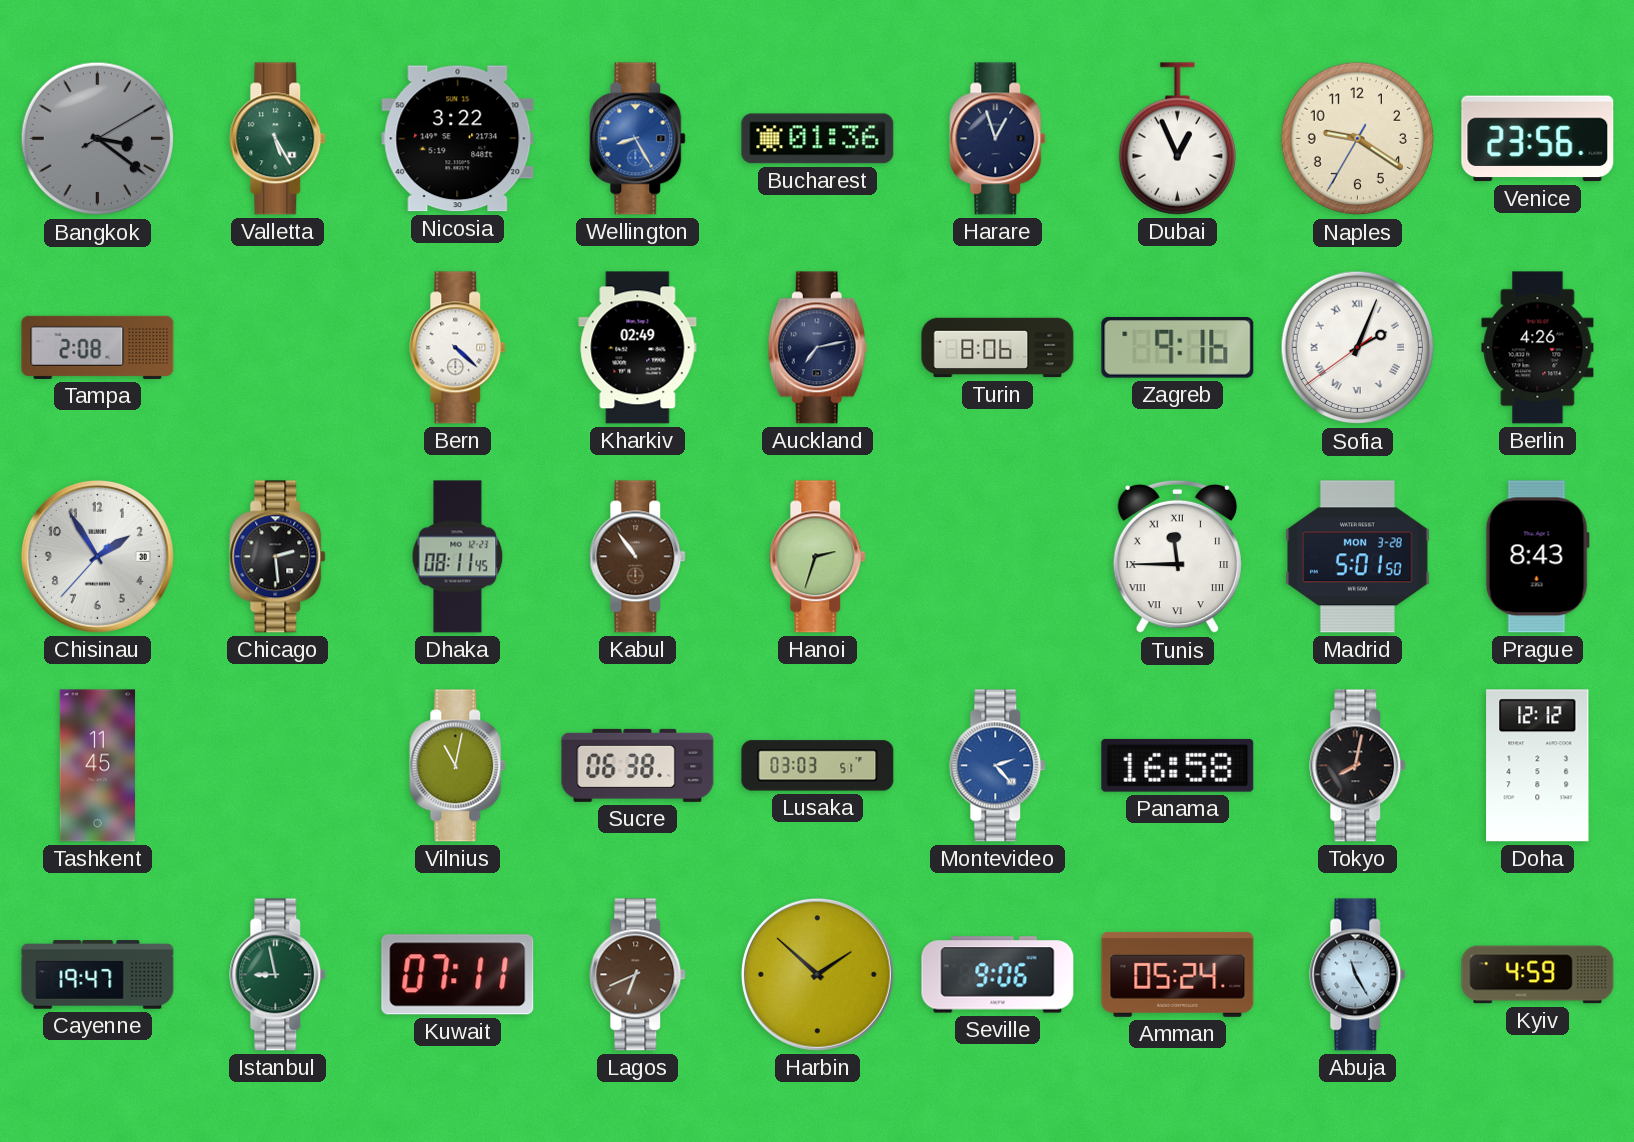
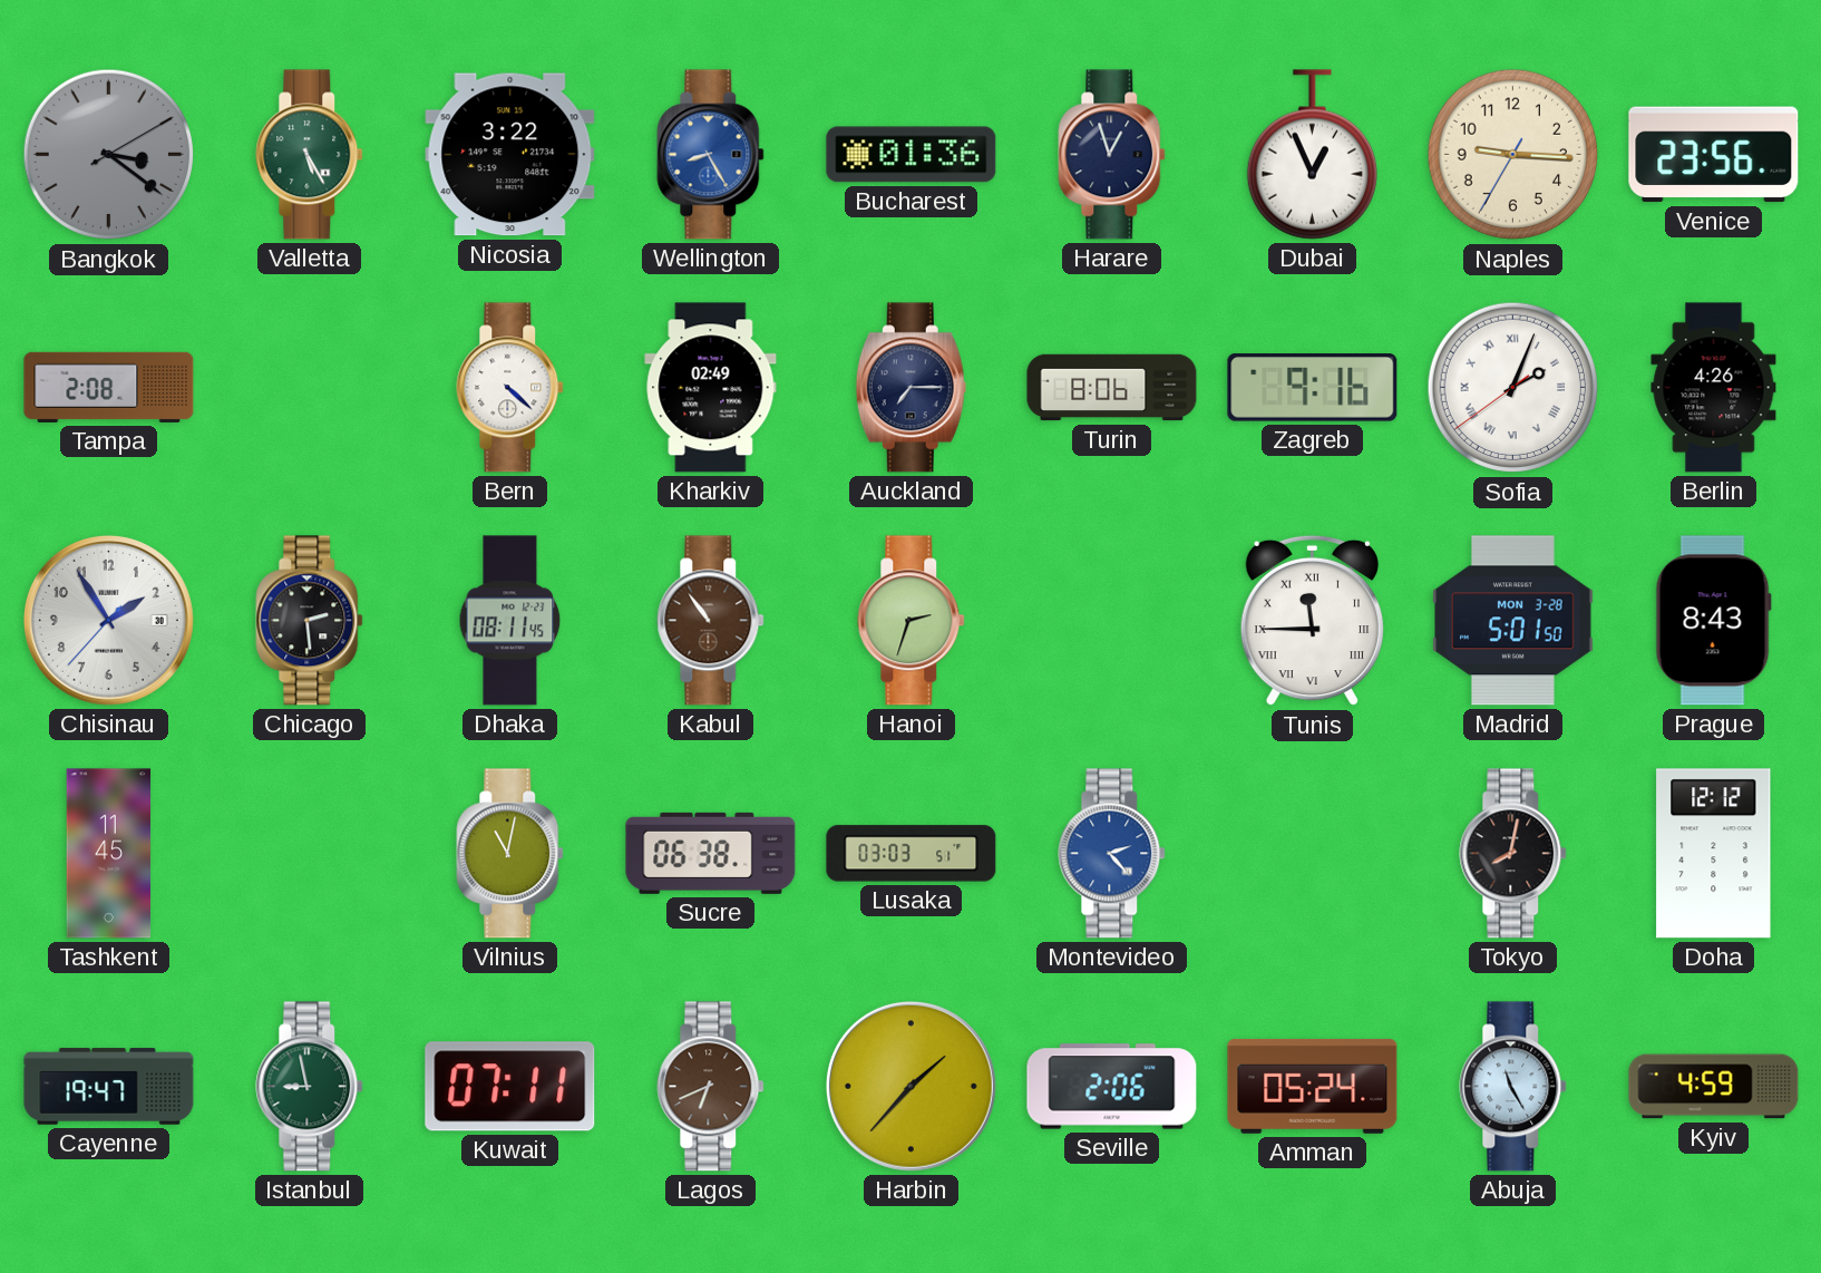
Naples: 9:20 -> 9:15 (1513, 155)
Auckland: 7:13 -> 7:15 (910, 388)
Panama: 16:58 -> none (1178, 765)
Harbin: 1:52 -> 1:37 (910, 1086)
Seville: 9:06 -> 2:06 (1112, 1087)
